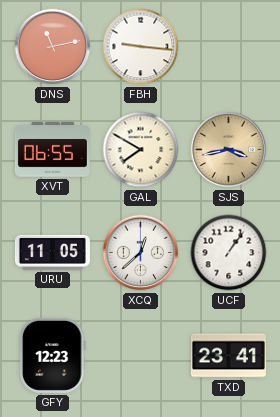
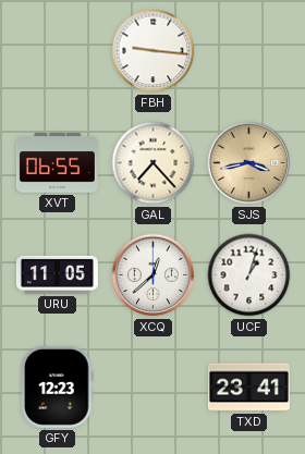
DNS: 11:13 -> none (53, 47)
GAL: 7:50 -> 7:23 (154, 163)
UCF: 1:06 -> 1:03 (249, 275)
